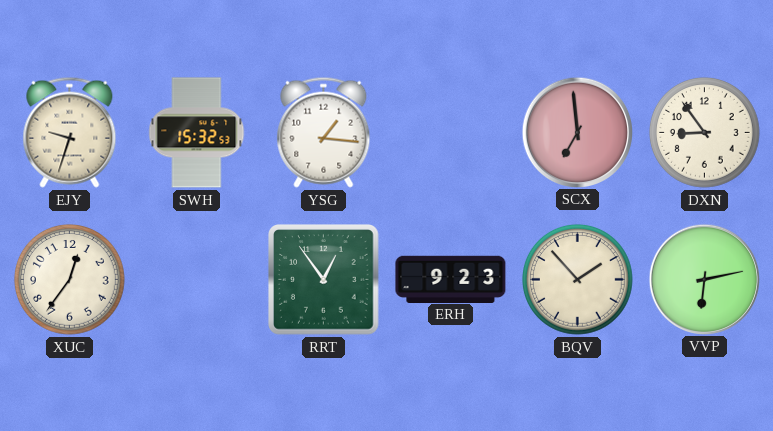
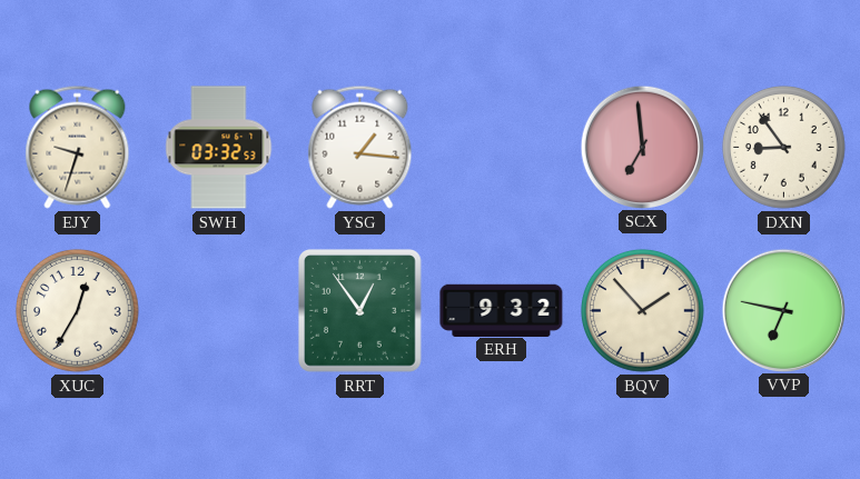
SWH: 15:32 -> 03:32 (219, 148)
XUC: 12:36 -> 12:35 (78, 311)
ERH: 9:23 -> 9:32 (502, 310)
VVP: 6:13 -> 6:47 (783, 310)
